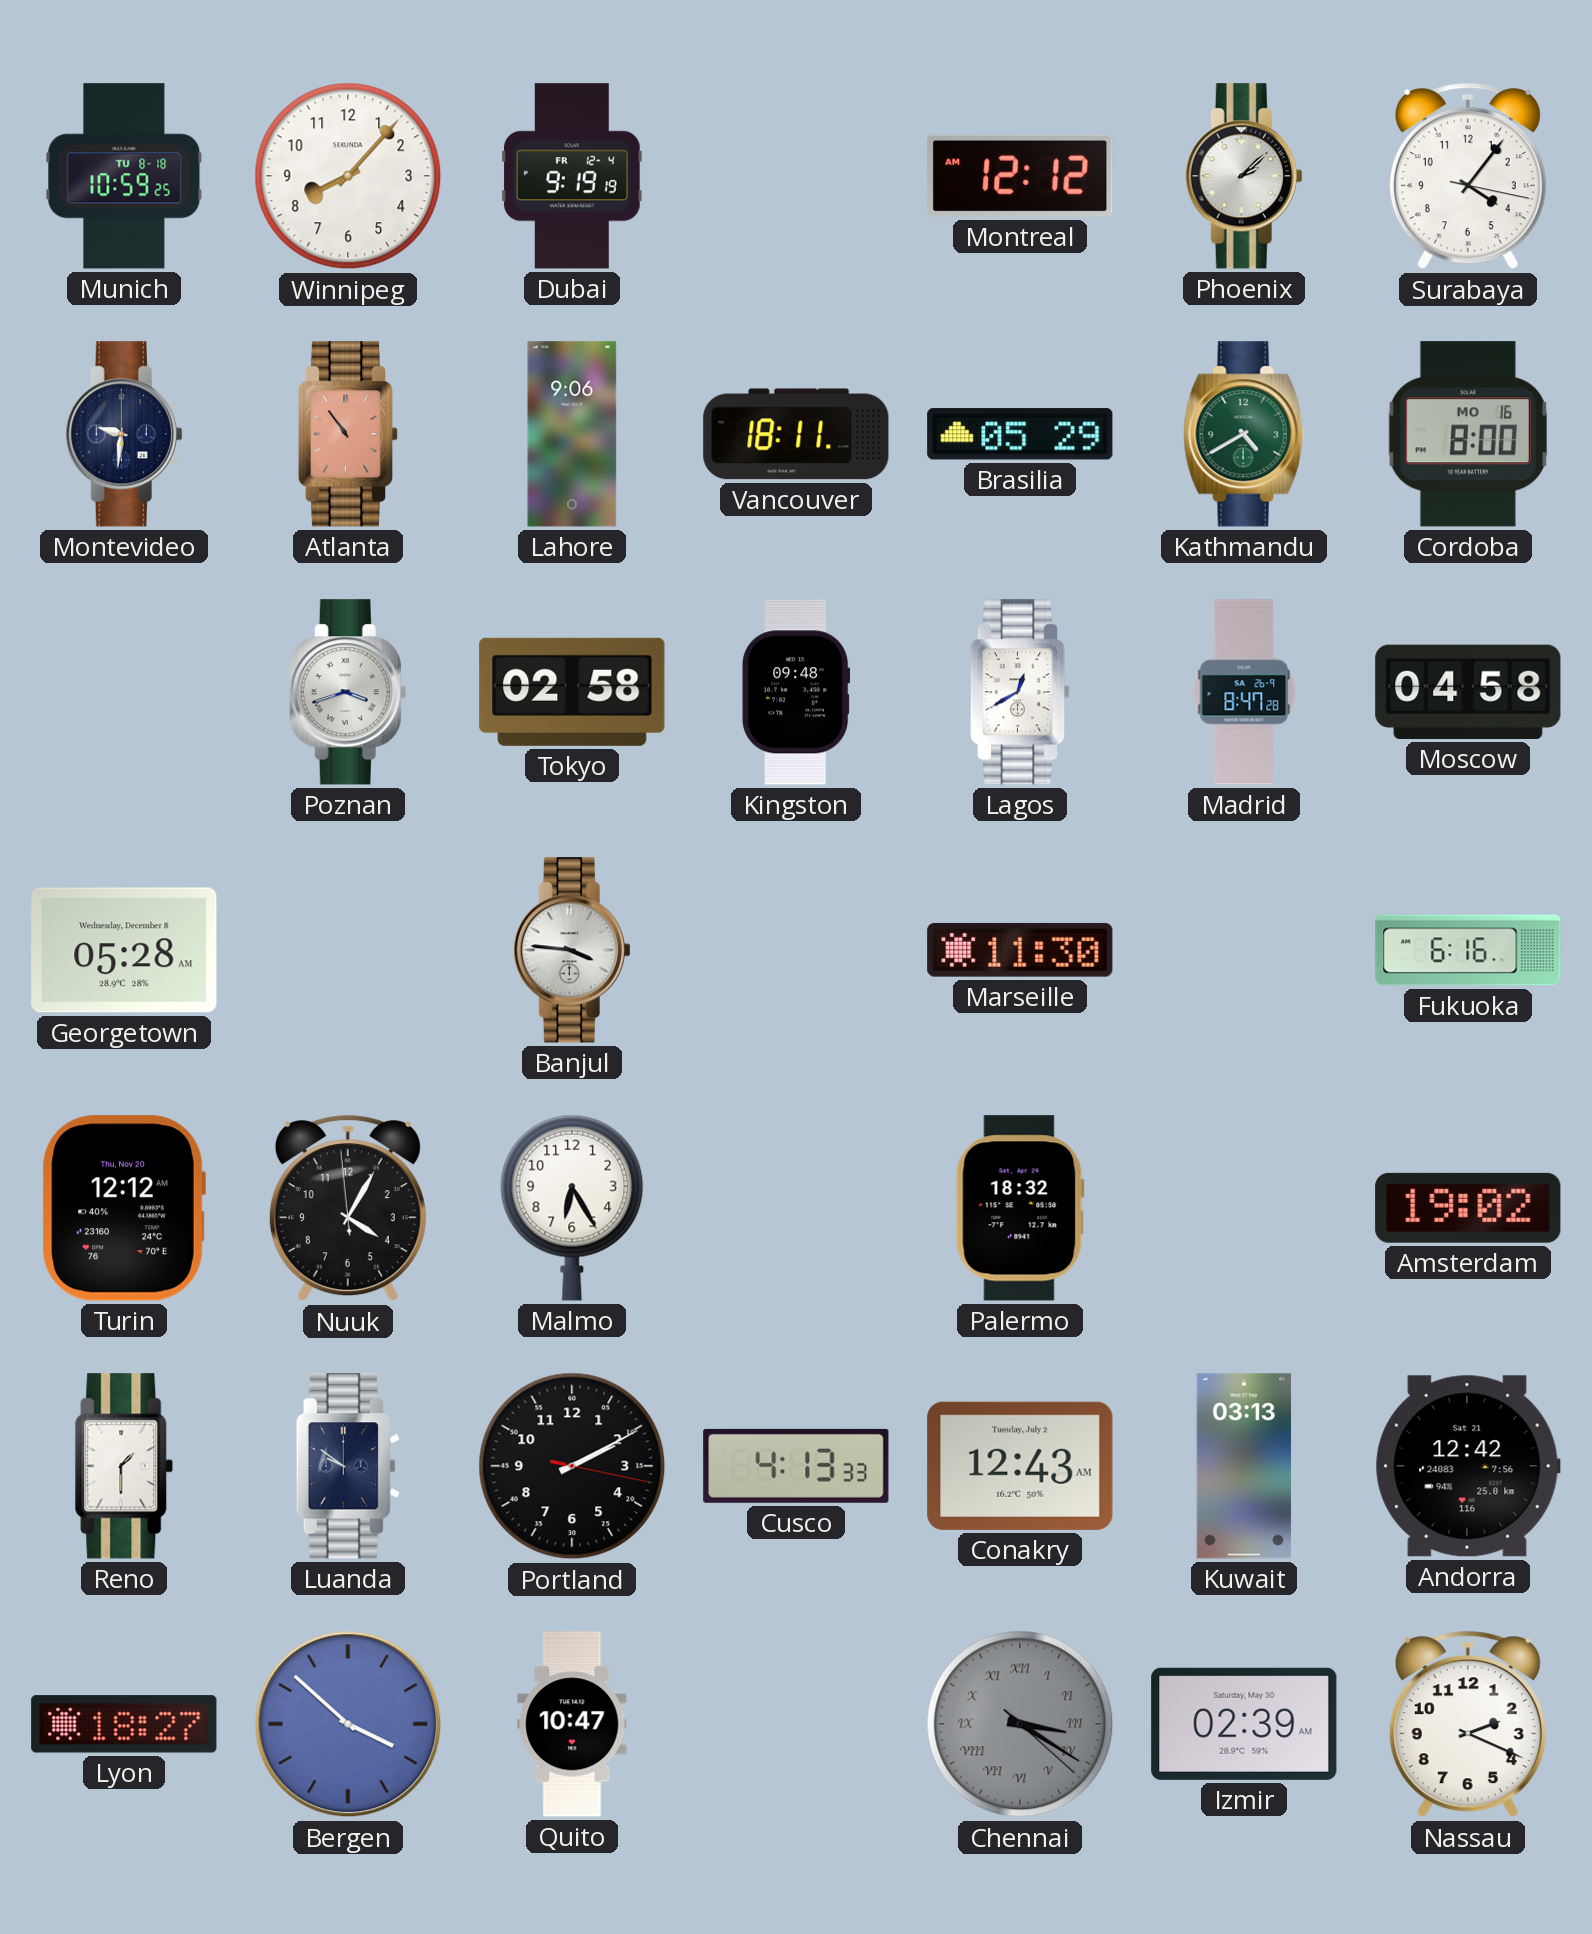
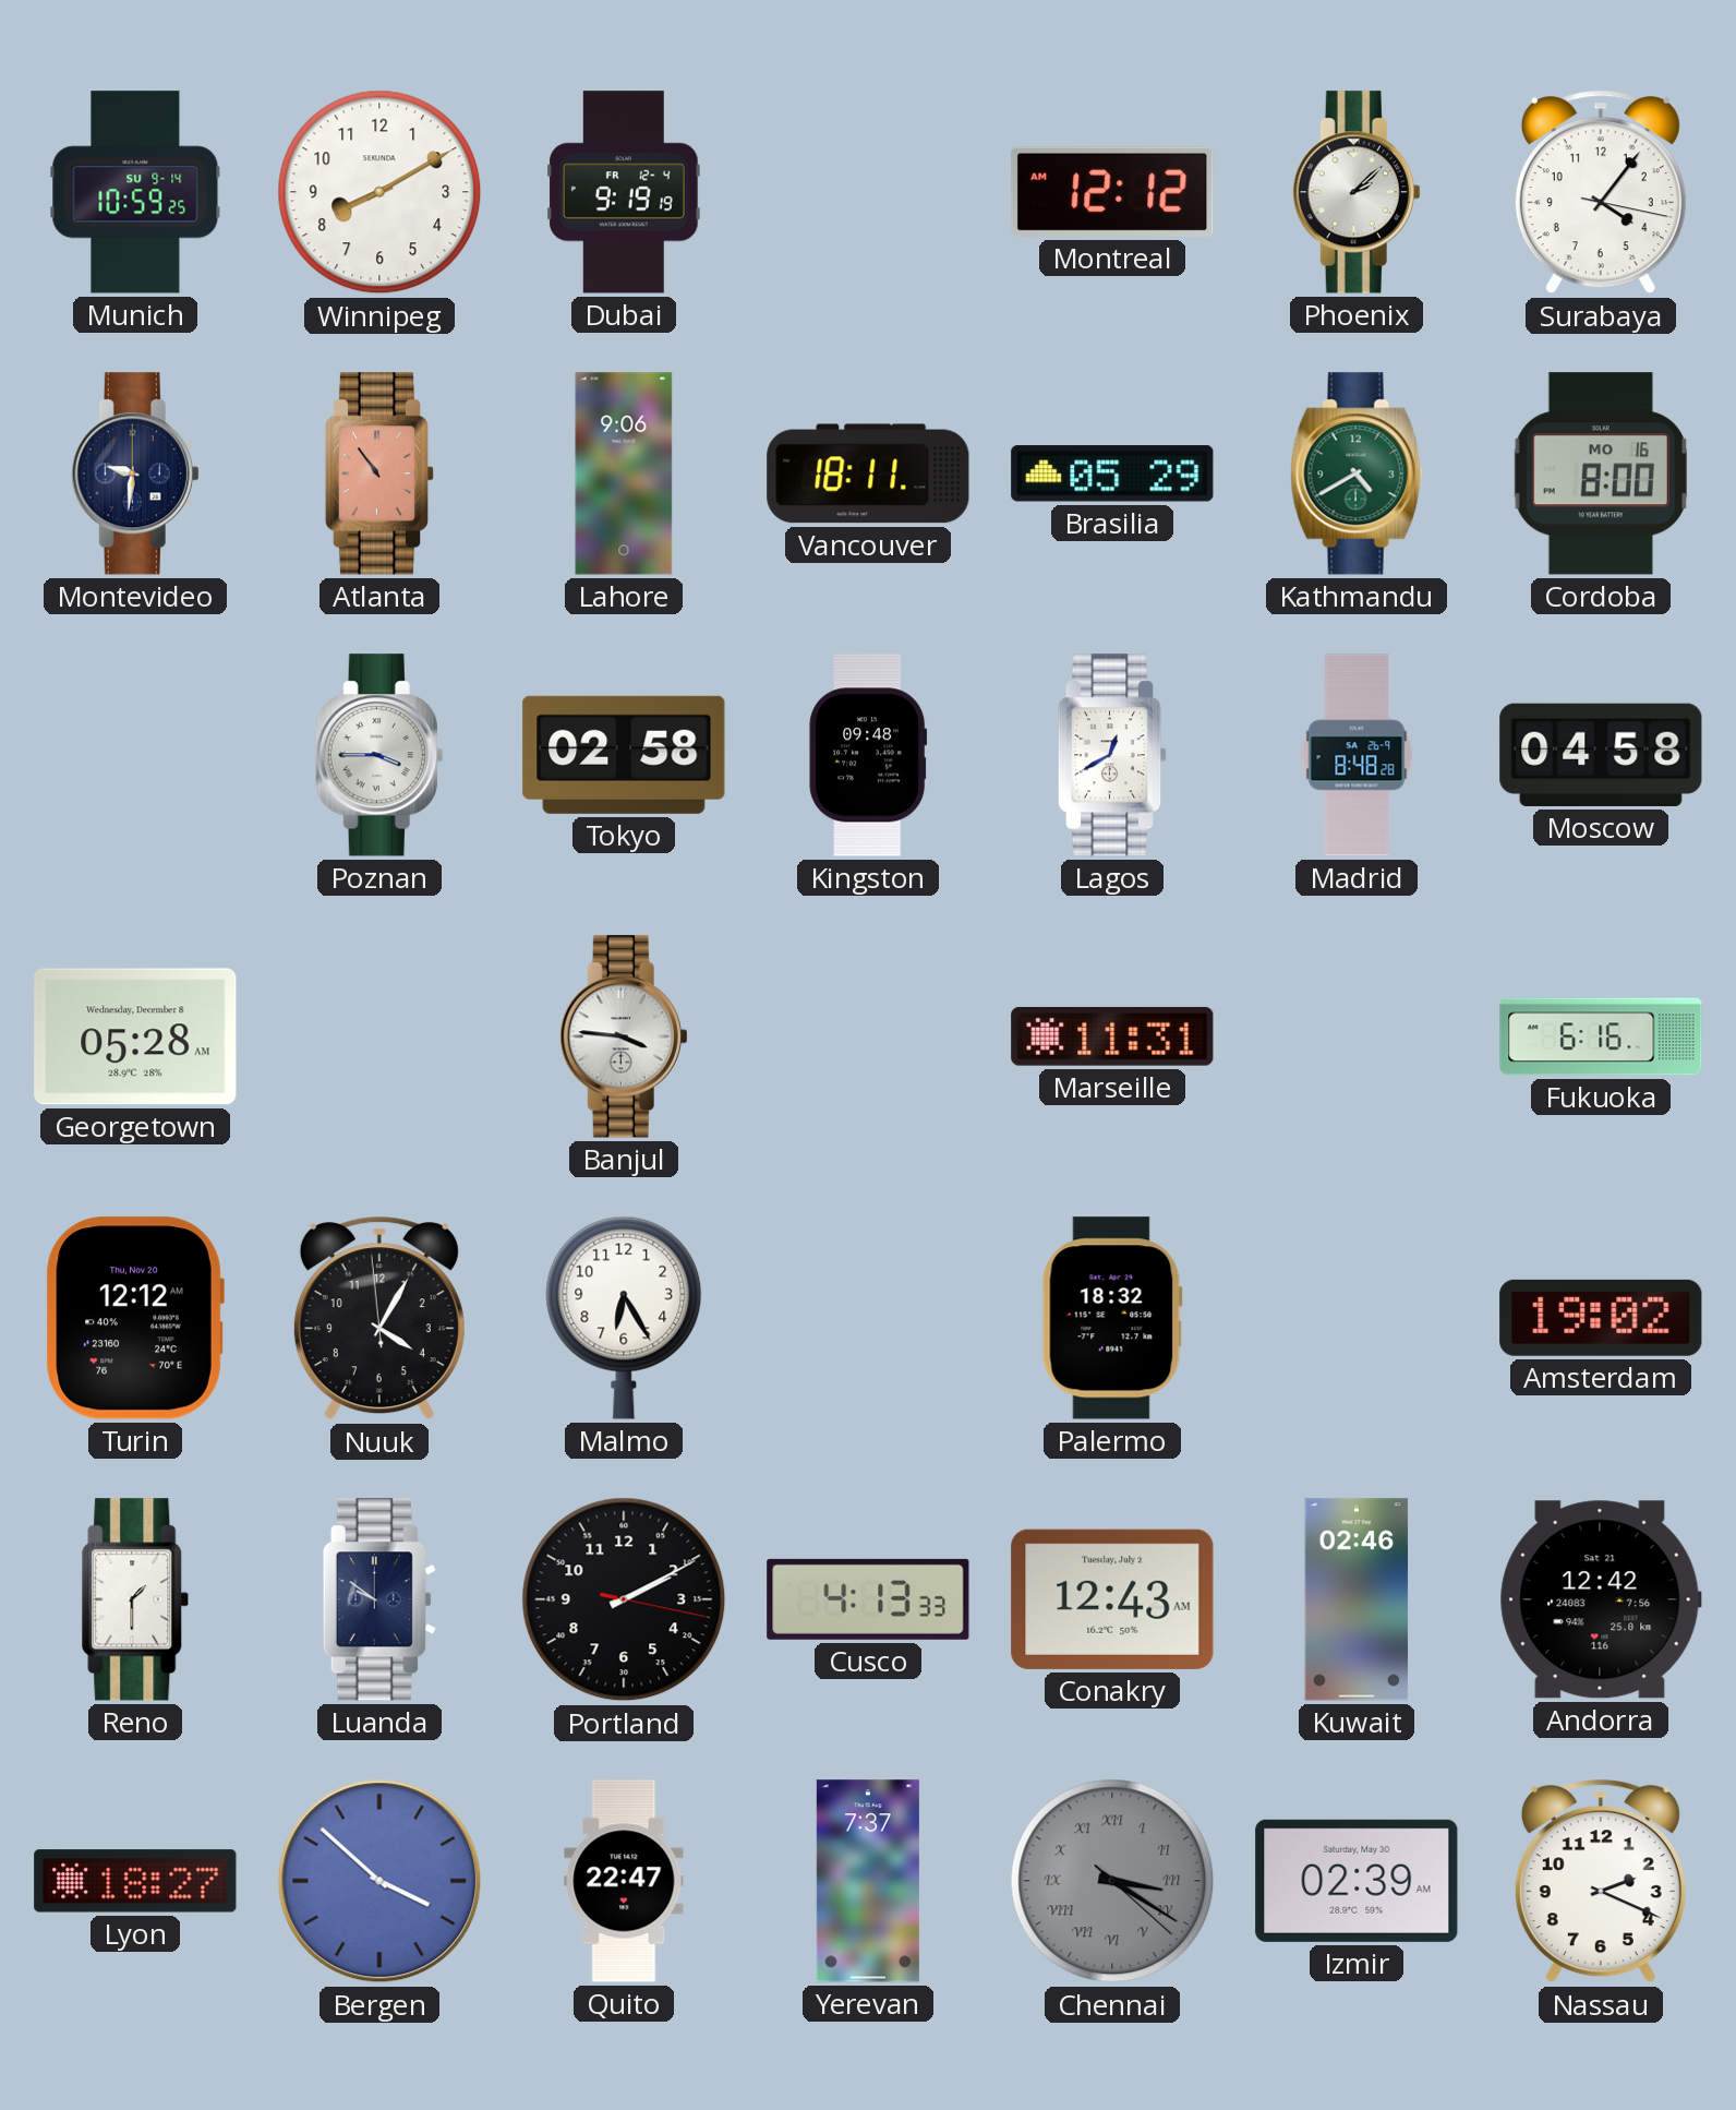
Munich date: TU 8-18 -> SU 9-14 (135, 192)
Winnipeg: 8:07 -> 8:10 (379, 192)
Poznan: 3:42 -> 3:45 (379, 755)
Madrid: 8:47 -> 8:48 (1357, 755)
Marseille: 11:30 -> 11:31 (1112, 1036)
Kuwait: 03:13 -> 02:46 (1357, 1599)
Quito: 10:47 -> 22:47 (624, 1881)
Yerevan: none -> 7:37 (868, 1881)
